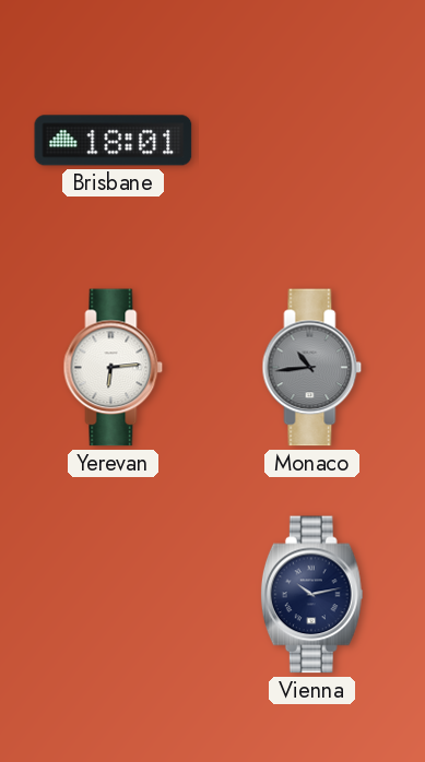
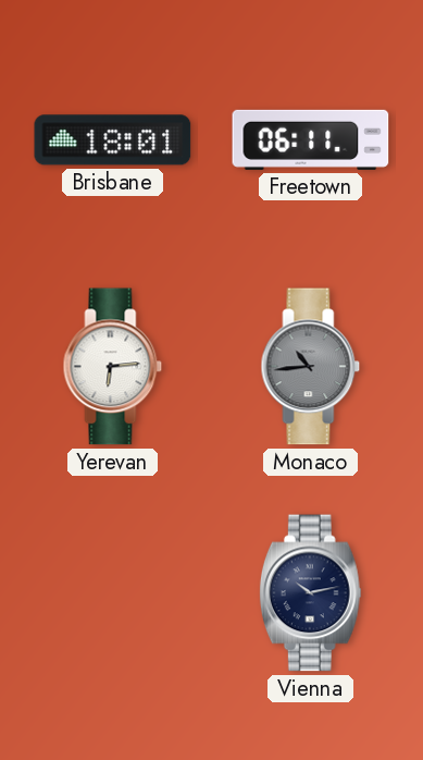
Freetown: none -> 06:11 (311, 139)
